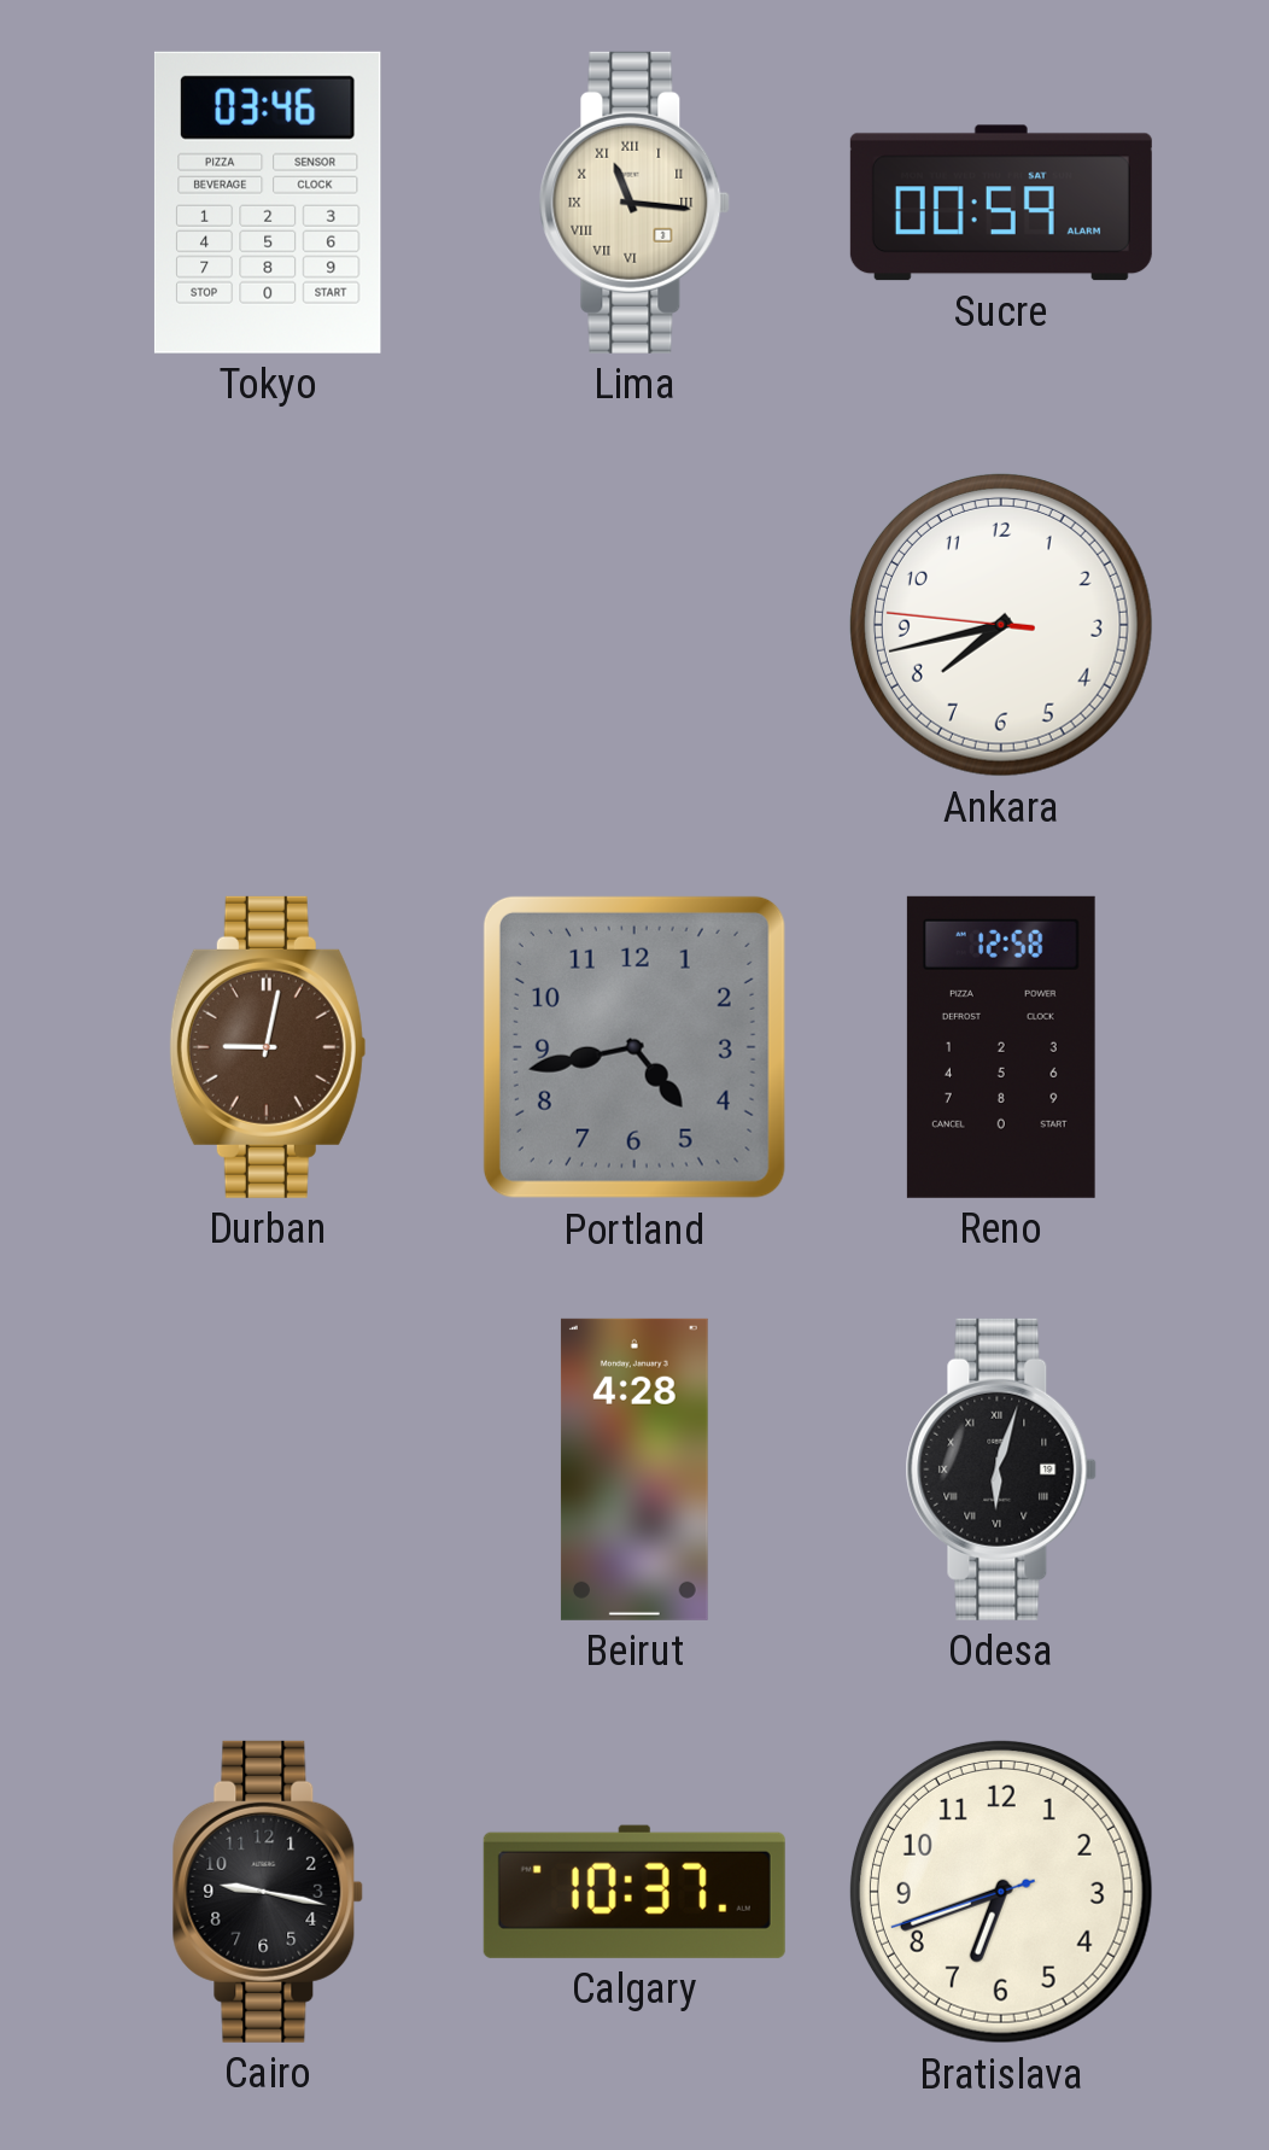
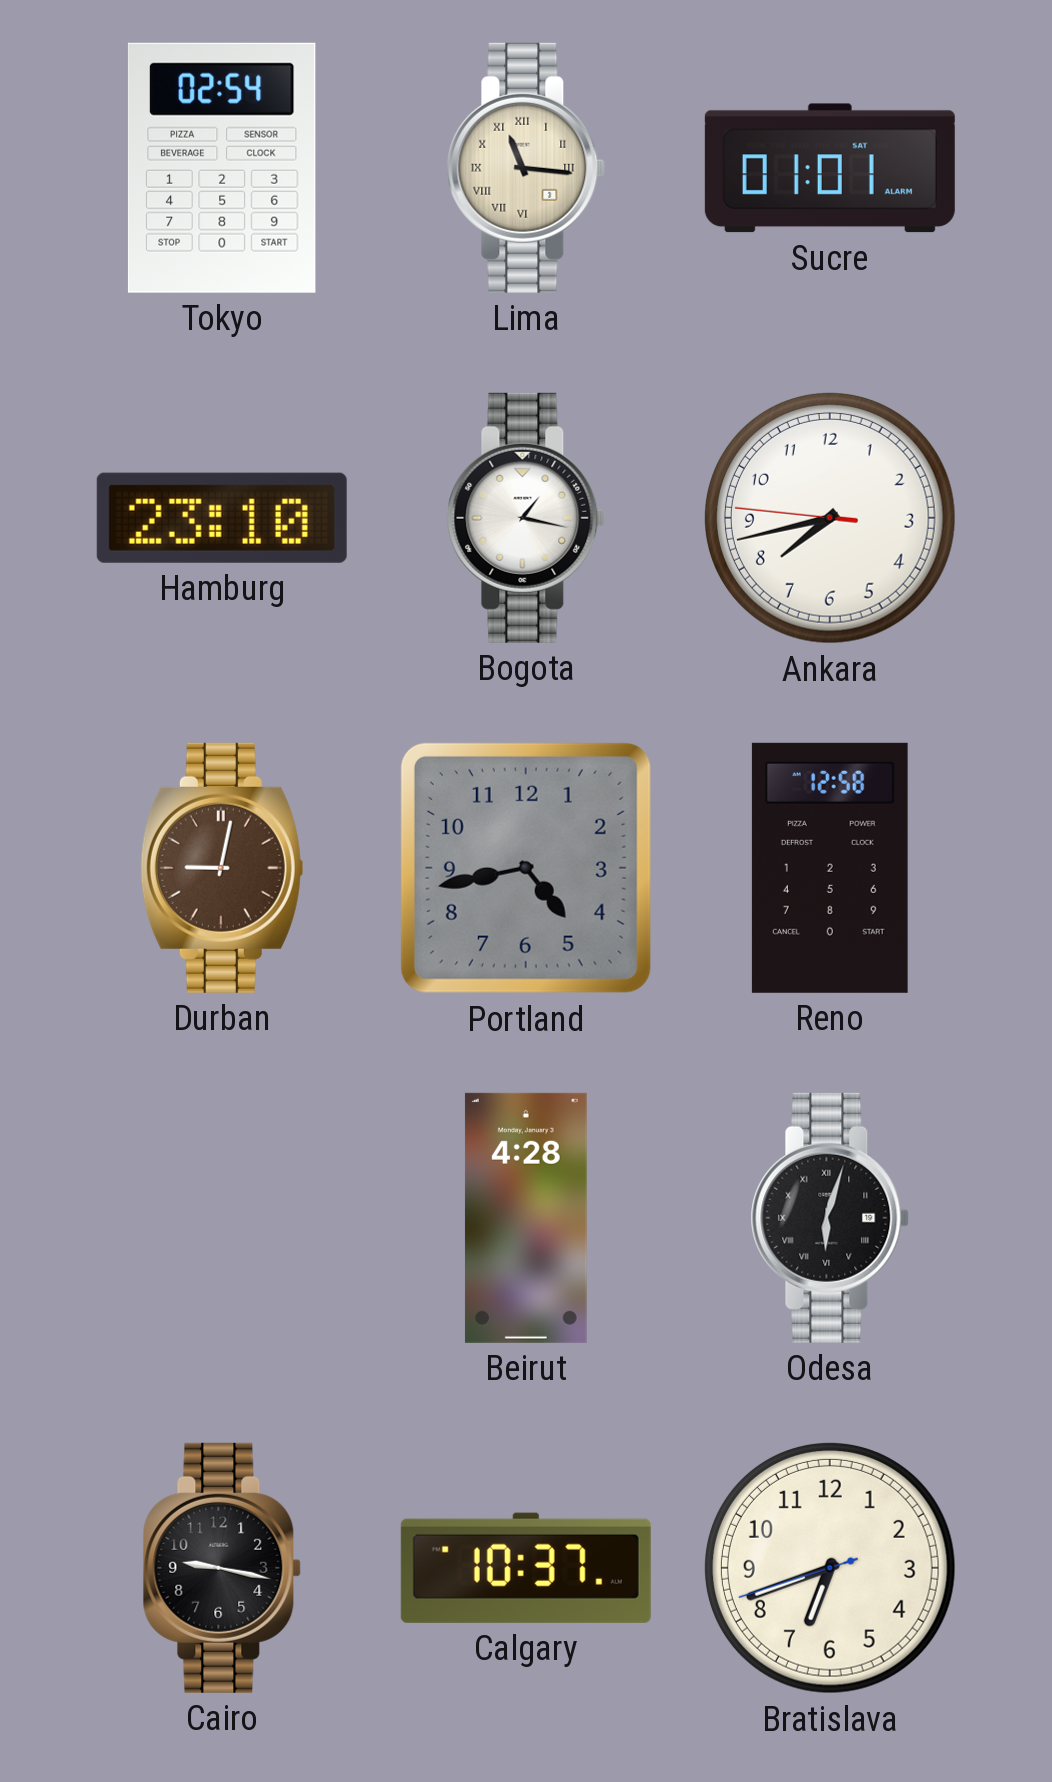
Tokyo: 03:46 -> 02:54 (222, 168)
Sucre: 00:59 -> 01:01 (830, 168)
Hamburg: none -> 23:10 (222, 518)
Bogota: none -> 1:17 (526, 518)
